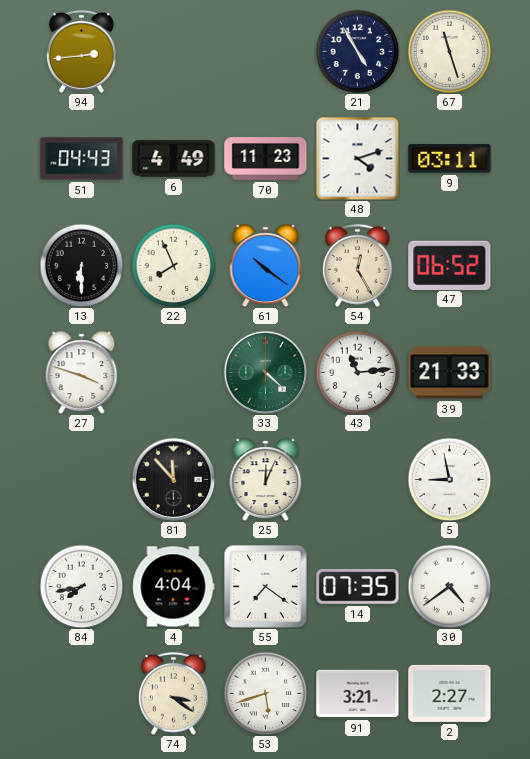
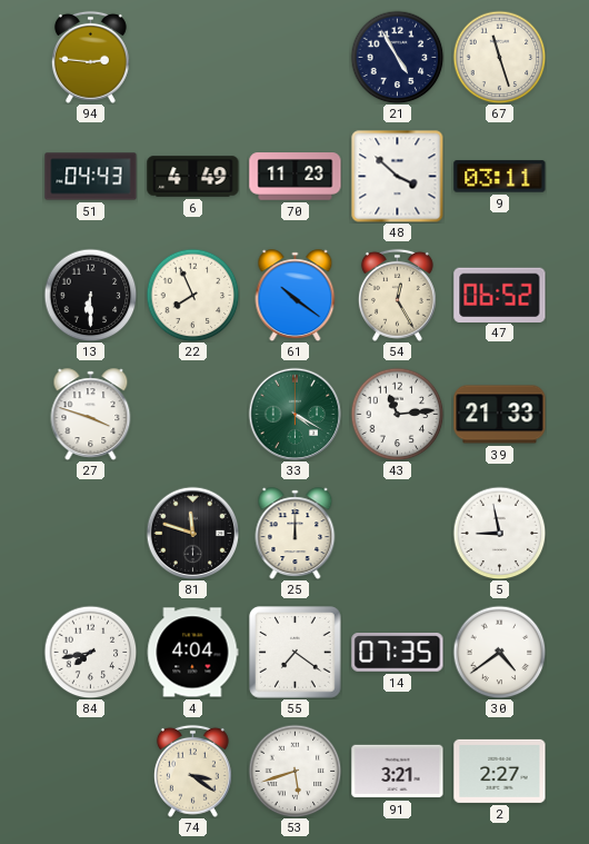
94: 2:44 -> 2:46 (90, 57)
48: 4:12 -> 3:52 (397, 176)
33: 4:22 -> 4:20 (294, 414)
81: 11:53 -> 11:48 (192, 533)
25: 12:04 -> 12:00 (296, 534)
